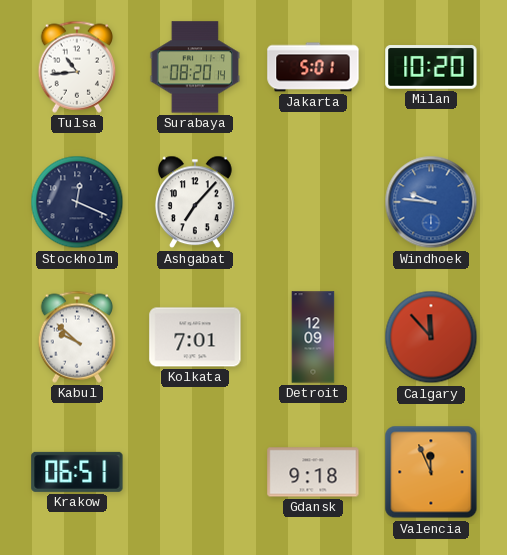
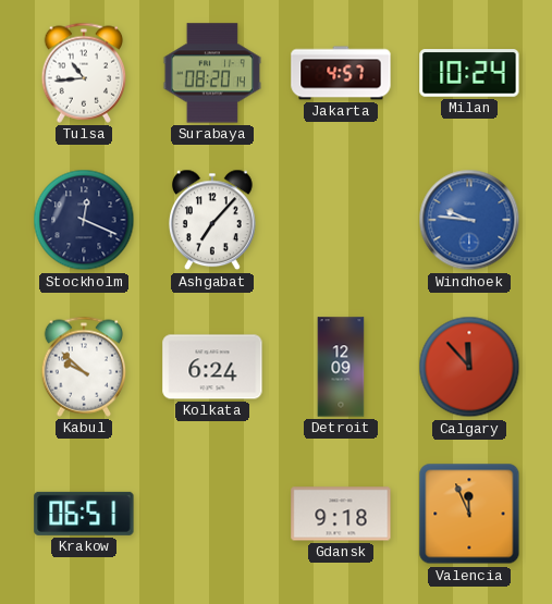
Jakarta: 5:01 -> 4:57 (341, 73)
Milan: 10:20 -> 10:24 (469, 73)
Kolkata: 7:01 -> 6:24 (212, 367)
